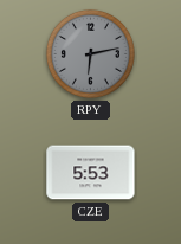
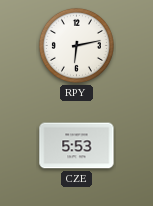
RPY dial: grey -> white (76, 45)
